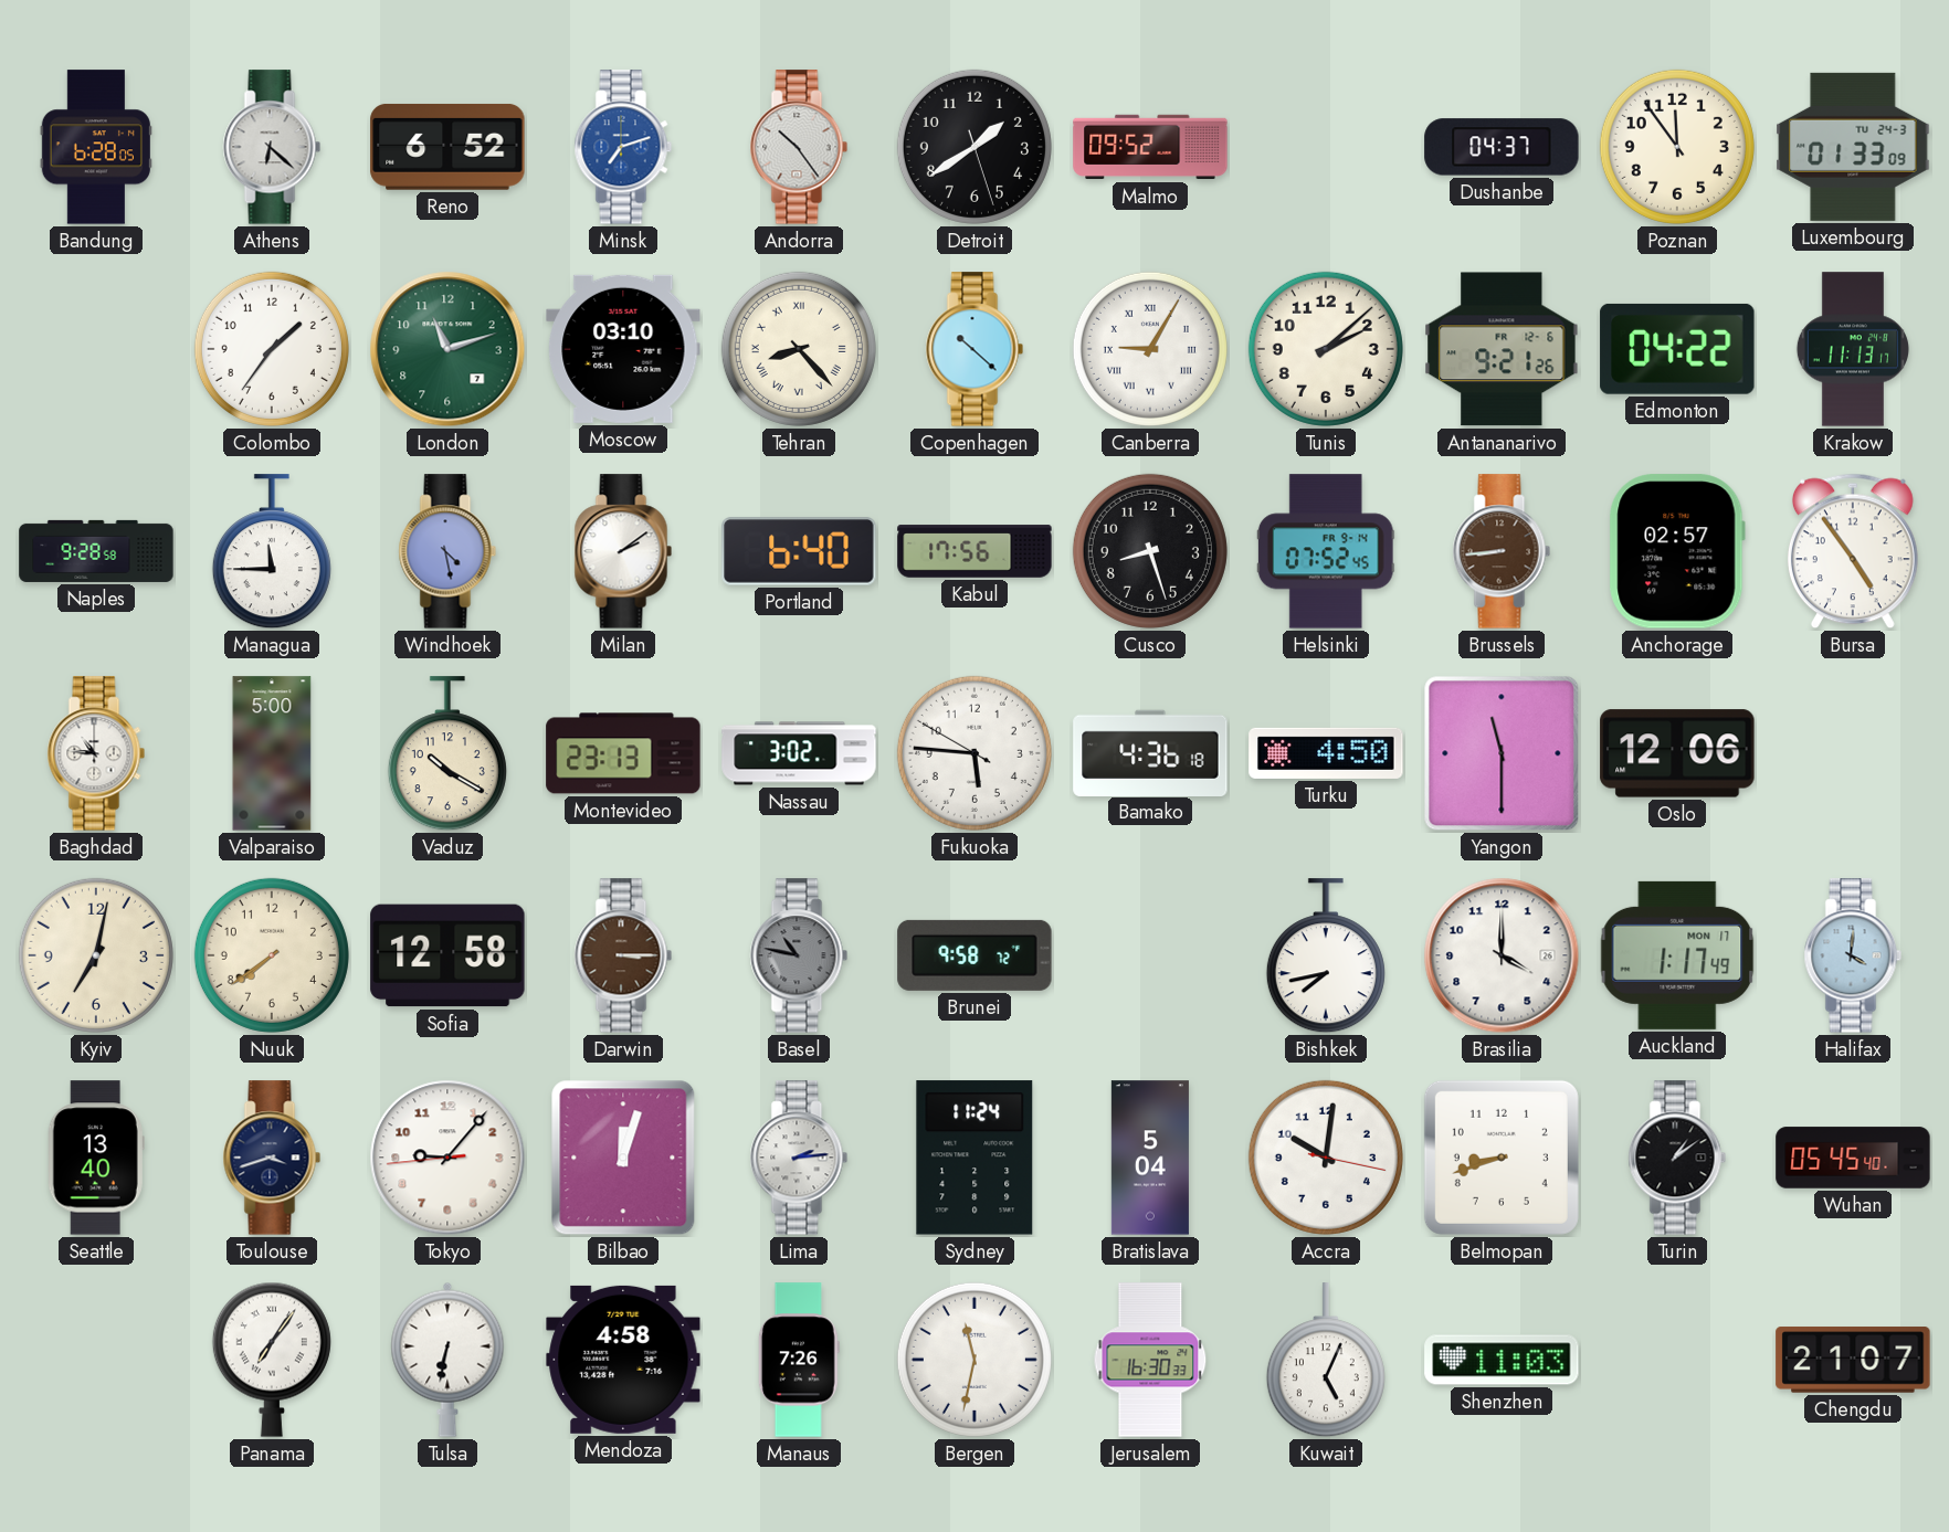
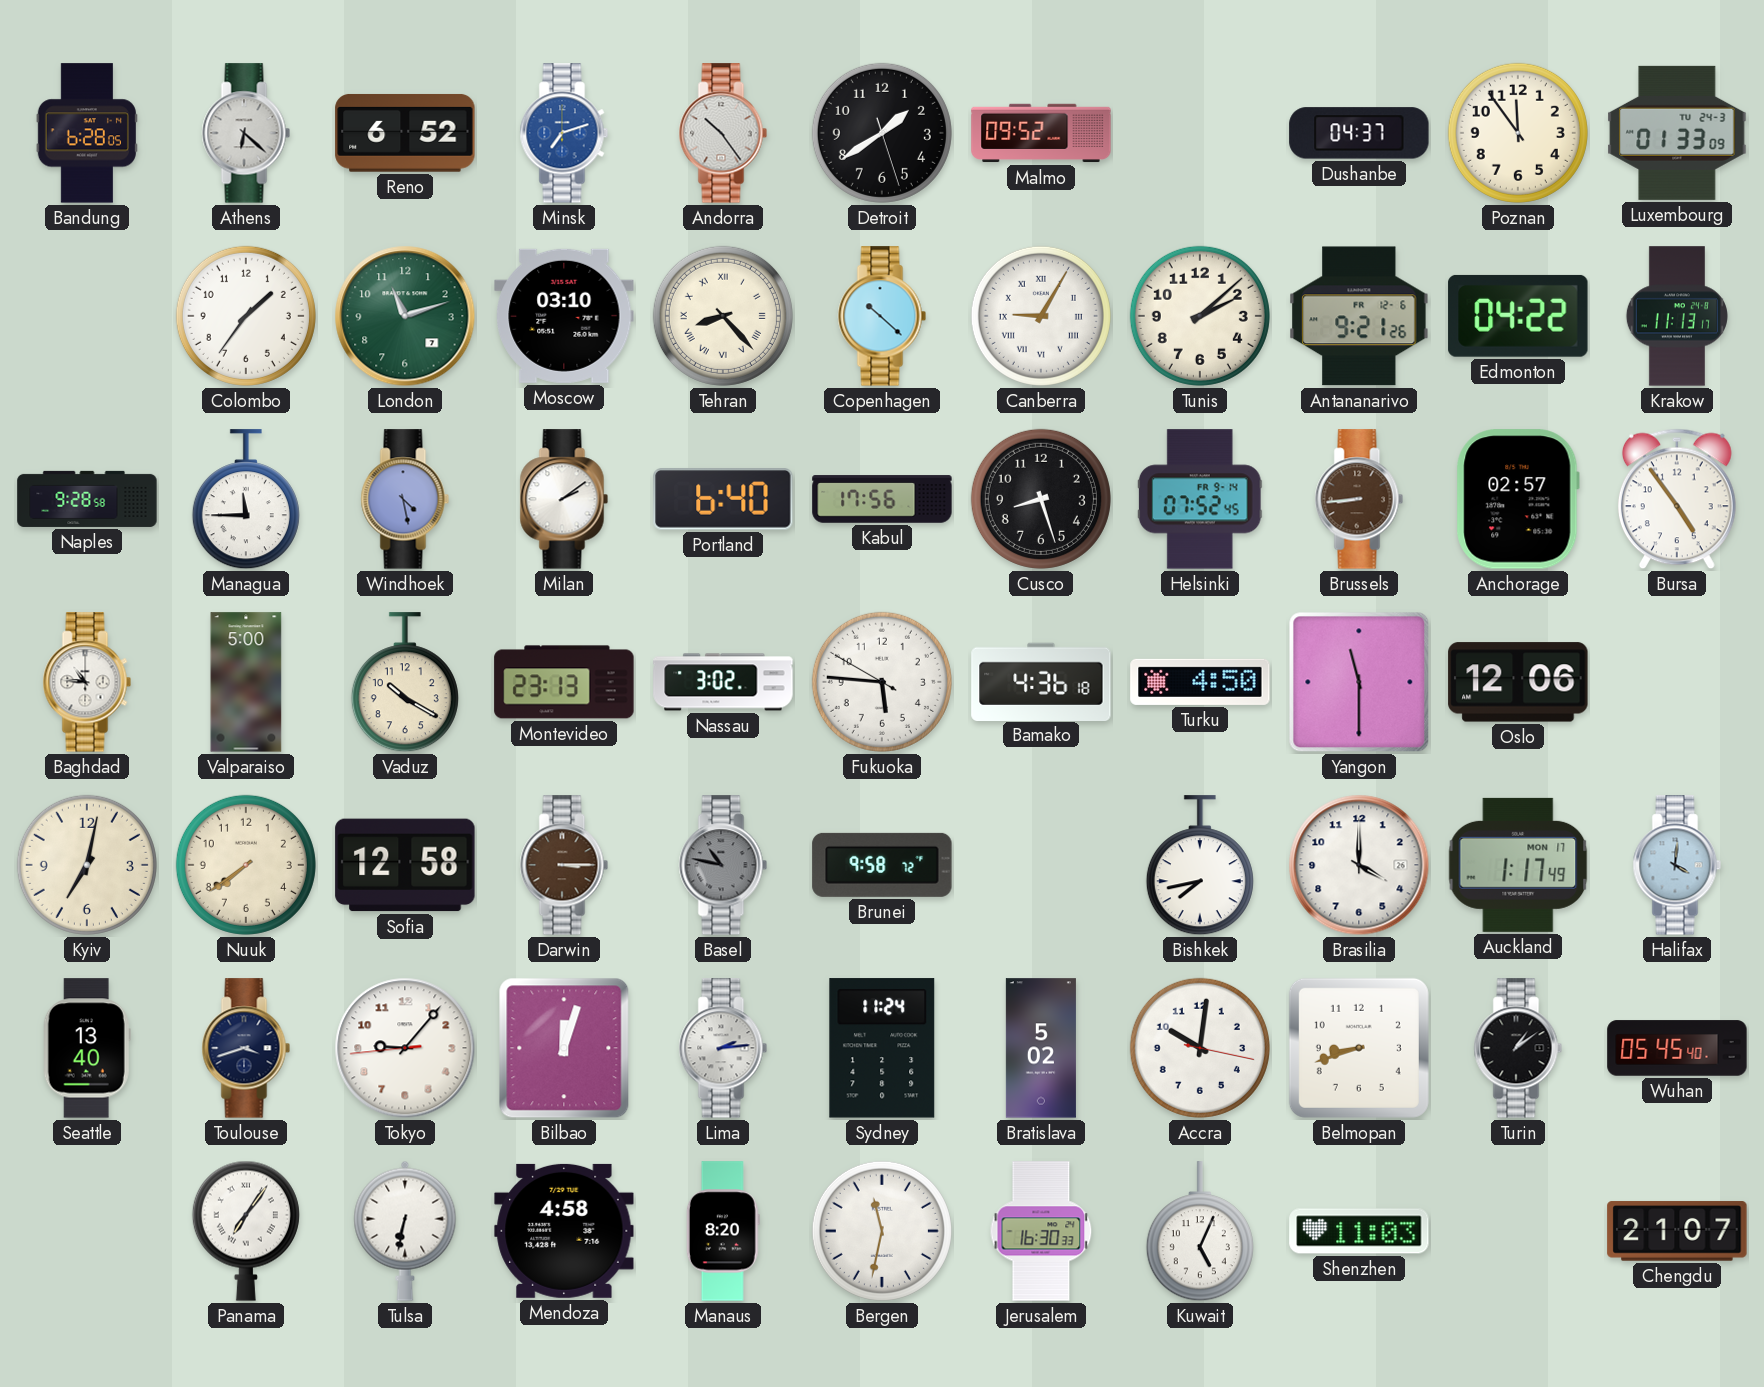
Bratislava: 5:04 -> 5:02 (1041, 1048)
Manaus: 7:26 -> 8:20 (723, 1231)
